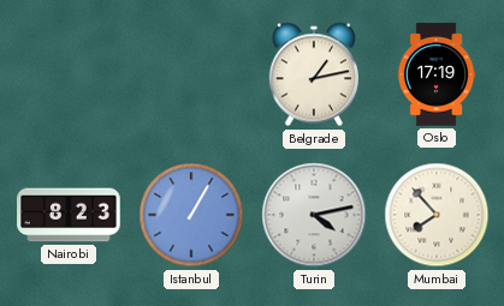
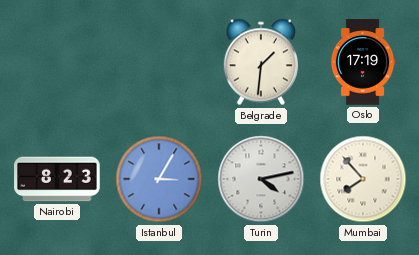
Belgrade: 1:13 -> 1:31 (261, 62)
Istanbul: 1:05 -> 3:05 (159, 179)
